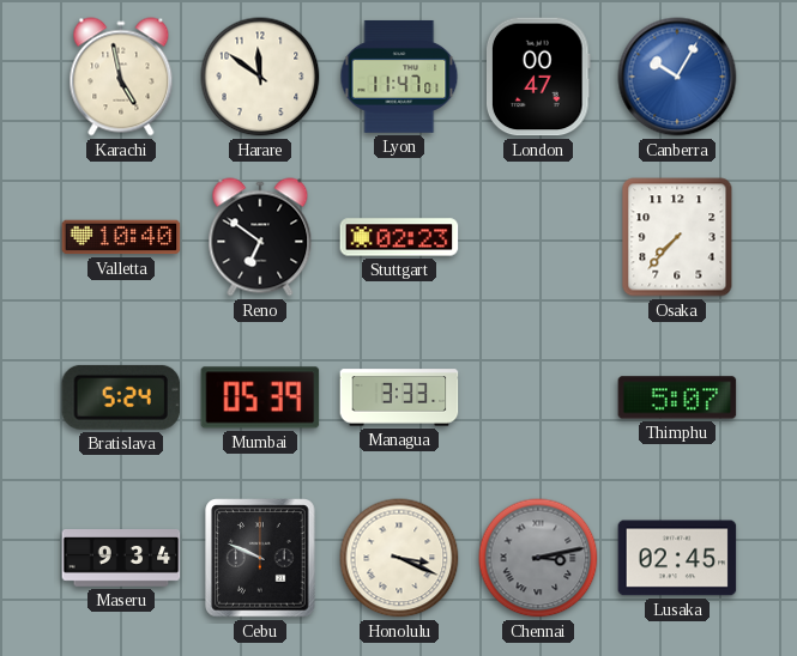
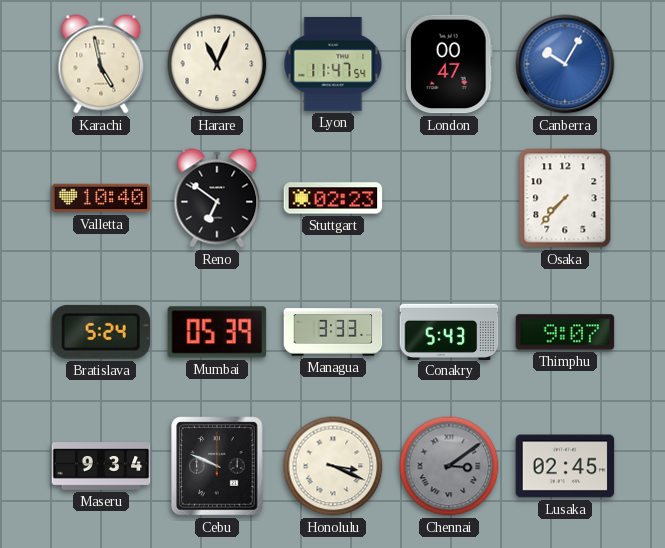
Harare: 11:51 -> 11:04 (217, 64)
Lyon: 11:47:01 -> 11:47:54 (333, 64)
Conakry: none -> 5:43 (449, 331)
Thimphu: 5:07 -> 9:07 (565, 332)
Chennai: 3:13 -> 3:09 (449, 466)
